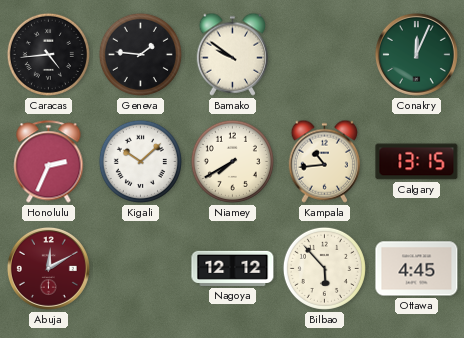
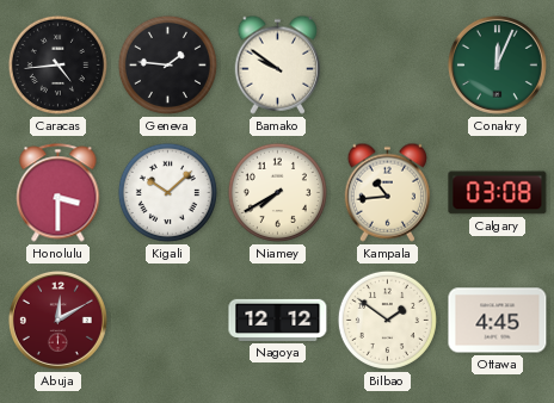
Honolulu: 2:34 -> 3:30 (59, 193)
Calgary: 13:15 -> 03:08 (498, 193)
Bilbao: 5:53 -> 1:51 (387, 320)
